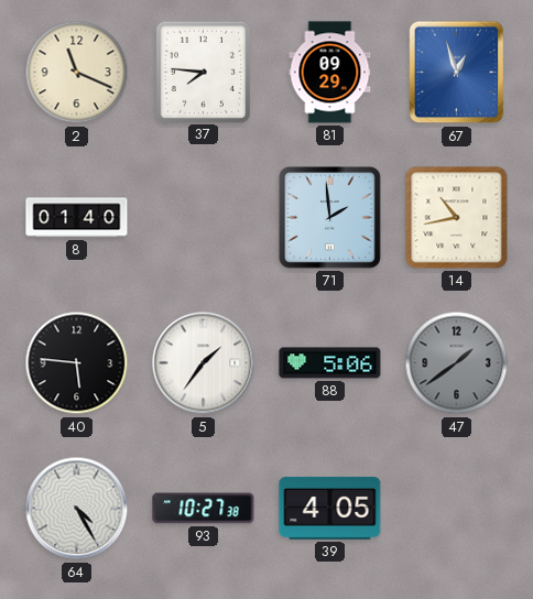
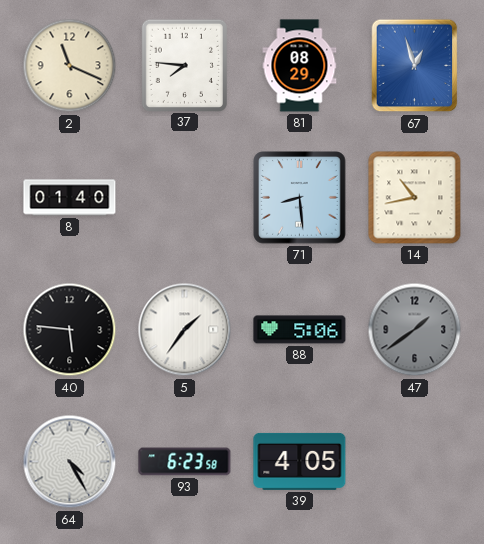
81: 09:29 -> 08:29 (300, 66)
71: 1:59 -> 8:29 (300, 198)
93: 10:27 -> 6:23 (185, 462)
